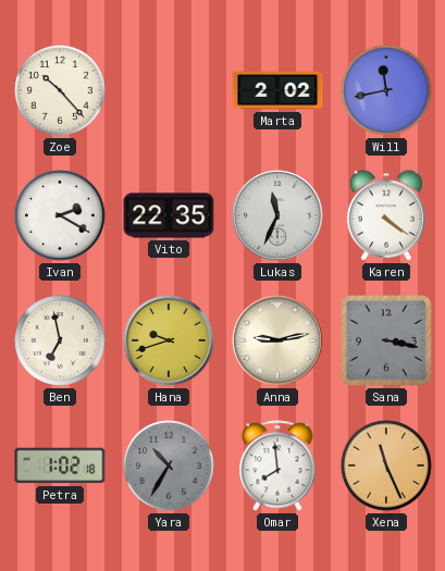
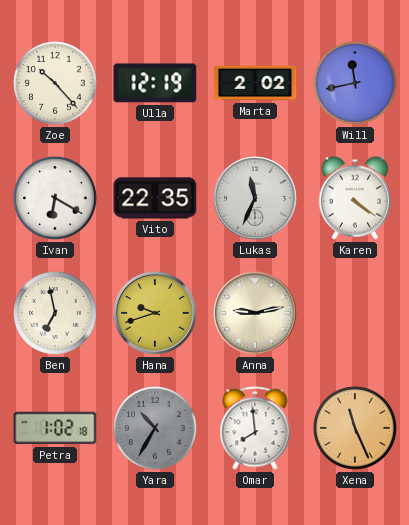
Ulla: none -> 12:19 (155, 83)
Ivan: 2:20 -> 6:20 (55, 198)
Sana: 3:17 -> none (387, 342)
